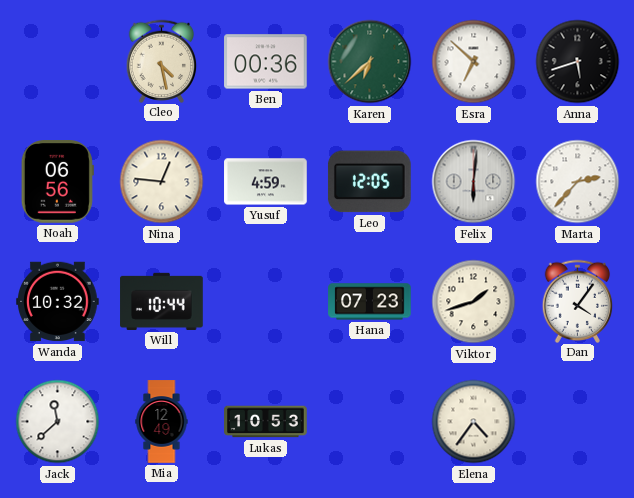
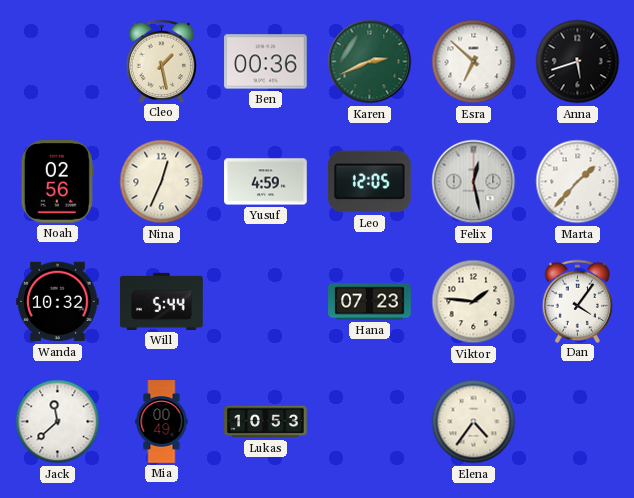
Cleo: 4:28 -> 1:28 (162, 61)
Karen: 6:38 -> 2:41 (370, 62)
Noah: 06:56 -> 02:56 (57, 182)
Nina: 12:46 -> 12:34 (162, 182)
Felix: 6:01 -> 12:28 (474, 182)
Marta: 2:37 -> 1:37 (578, 182)
Will: 10:44 -> 5:44 (162, 301)
Viktor: 1:42 -> 1:46 (474, 302)
Mia: 12:49 -> 00:49 (162, 422)
